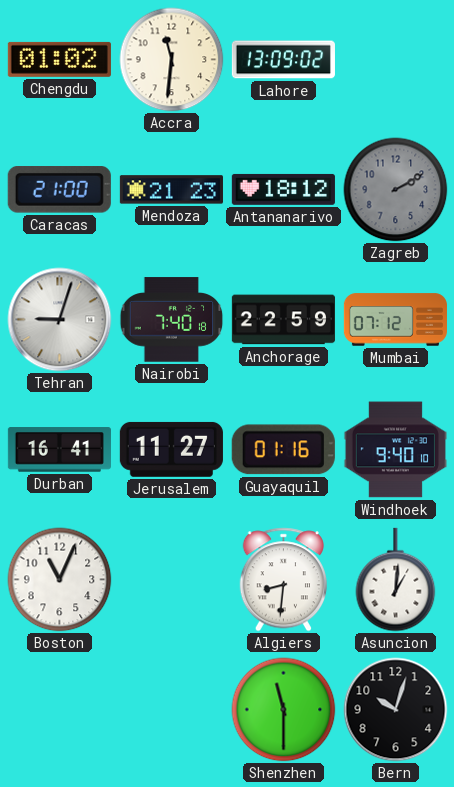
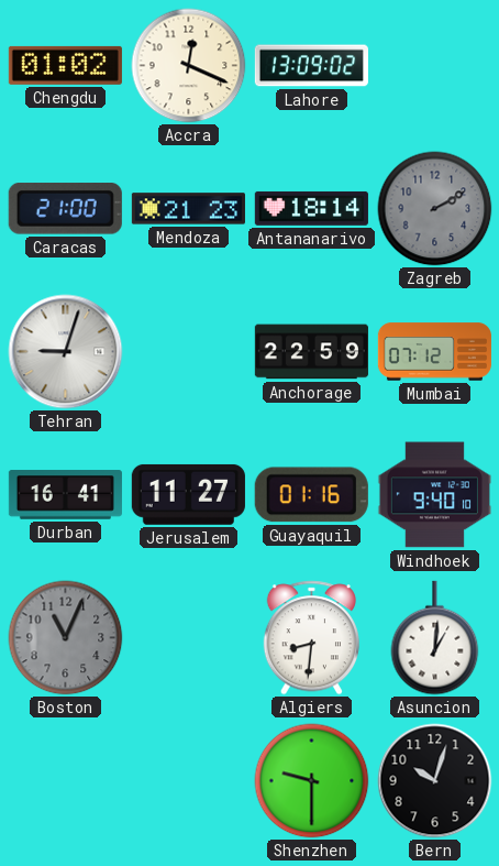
Accra: 11:31 -> 12:19 (189, 66)
Antananarivo: 18:12 -> 18:14 (311, 208)
Nairobi: 7:40 -> none (172, 320)
Boston dial: white -> grey (66, 638)
Shenzhen: 11:30 -> 9:30 (312, 781)
